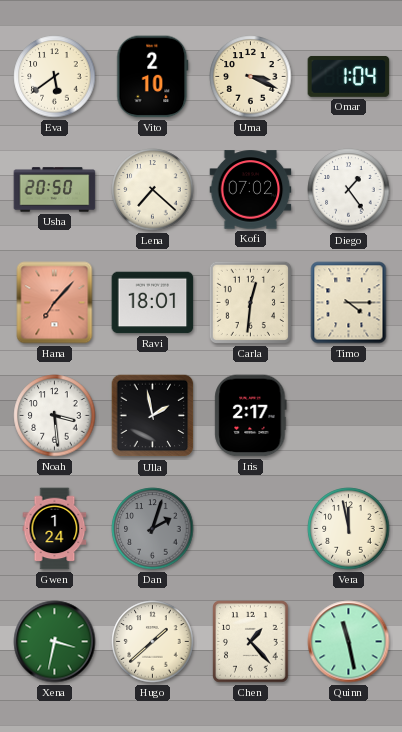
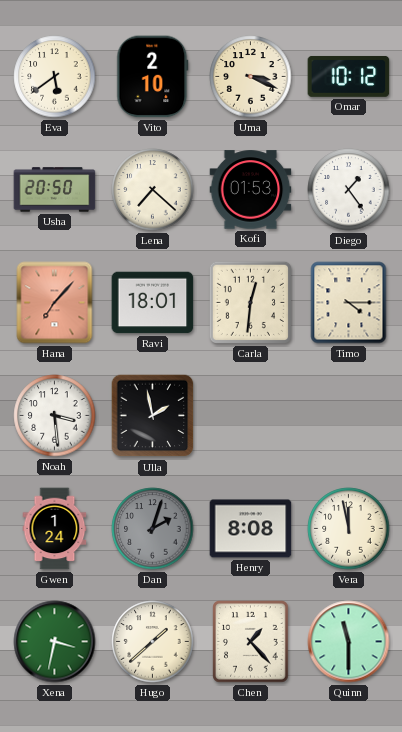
Omar: 1:04 -> 10:12 (349, 77)
Kofi: 07:02 -> 01:53 (251, 190)
Iris: 2:17 -> none (251, 416)
Henry: none -> 8:08 (251, 529)
Quinn: 11:28 -> 11:30 (349, 642)
